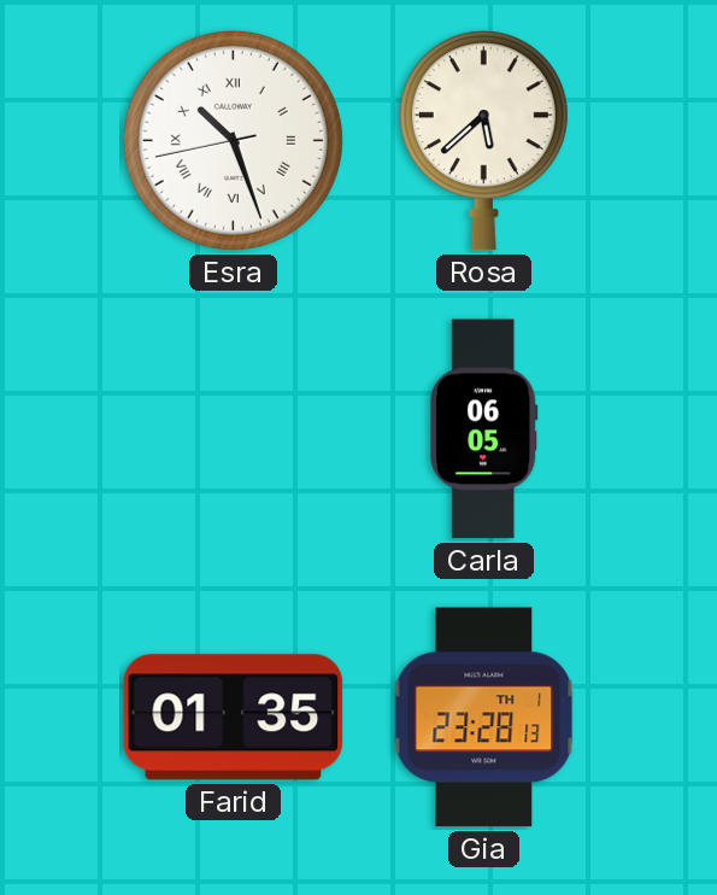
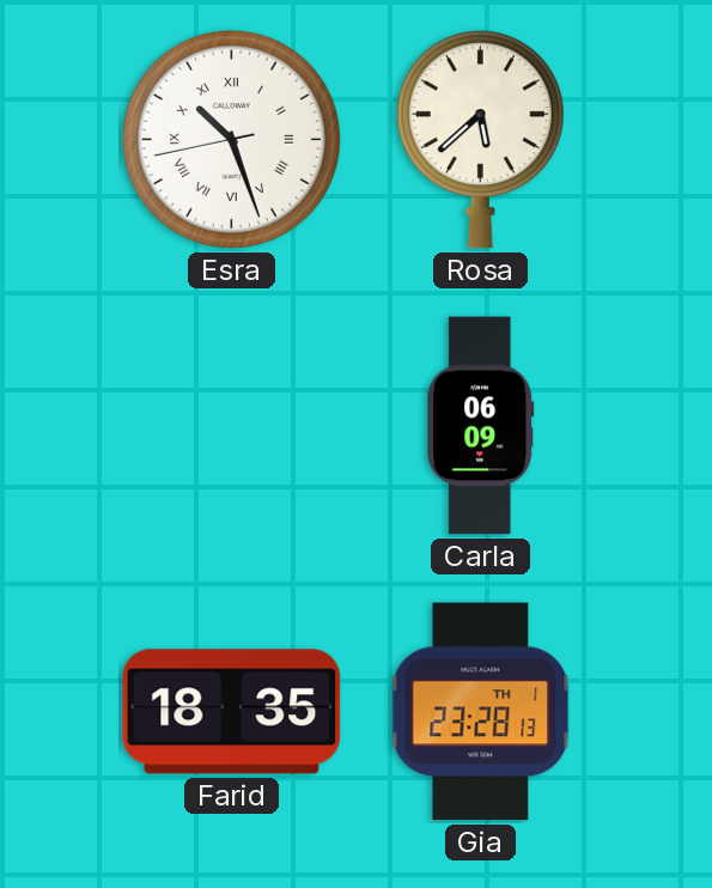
Carla: 06:05 -> 06:09 (481, 426)
Farid: 01:35 -> 18:35 (232, 712)
